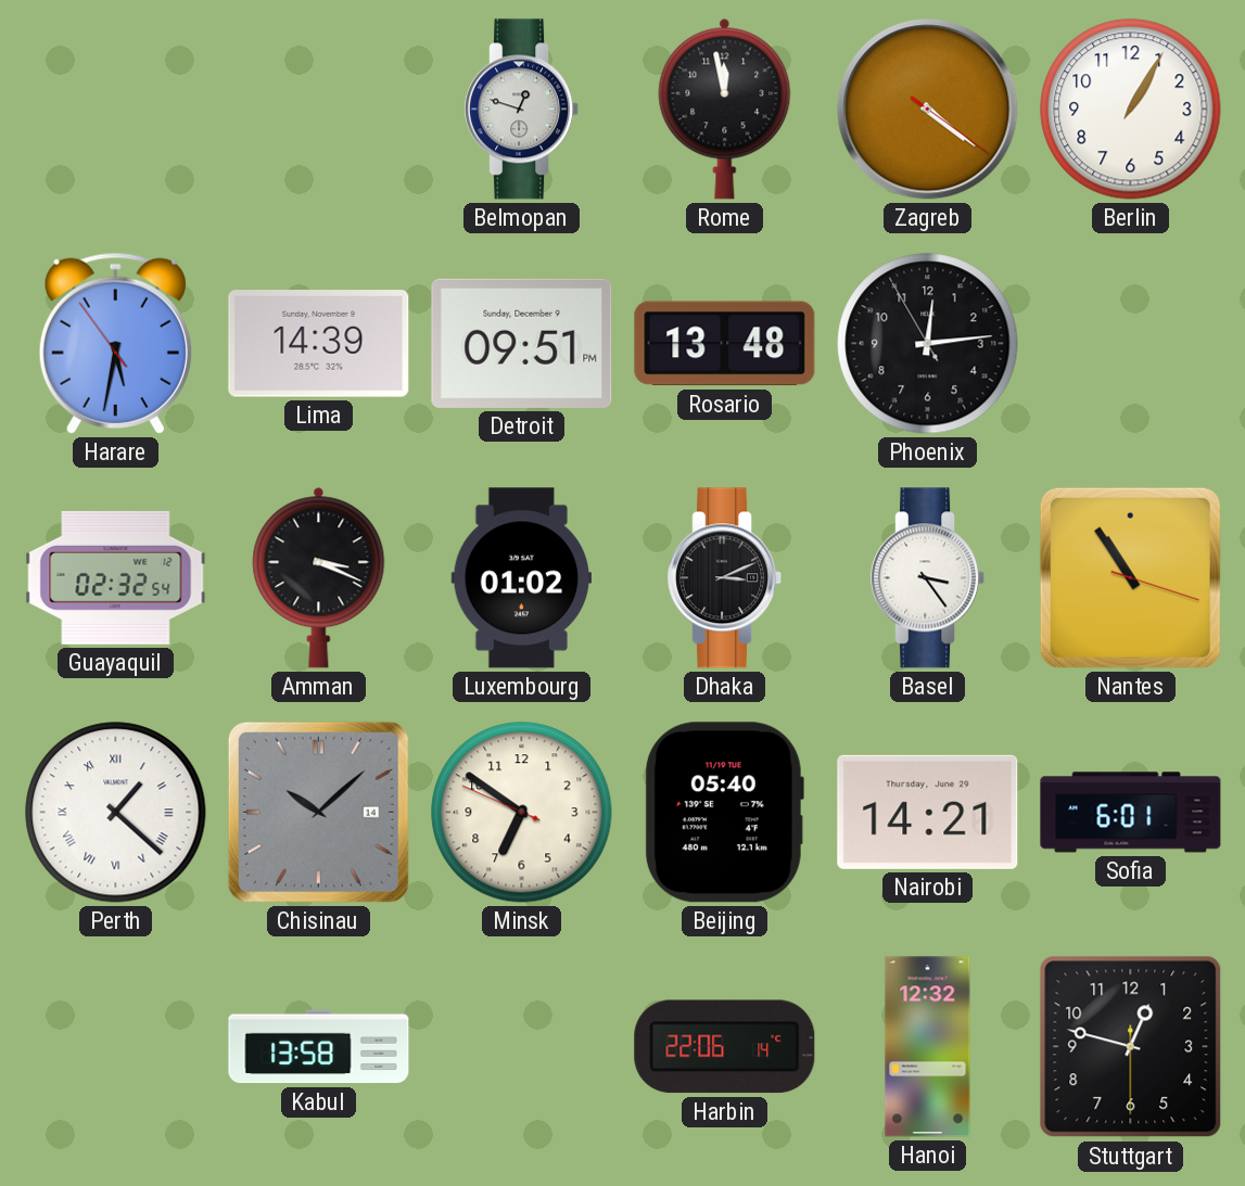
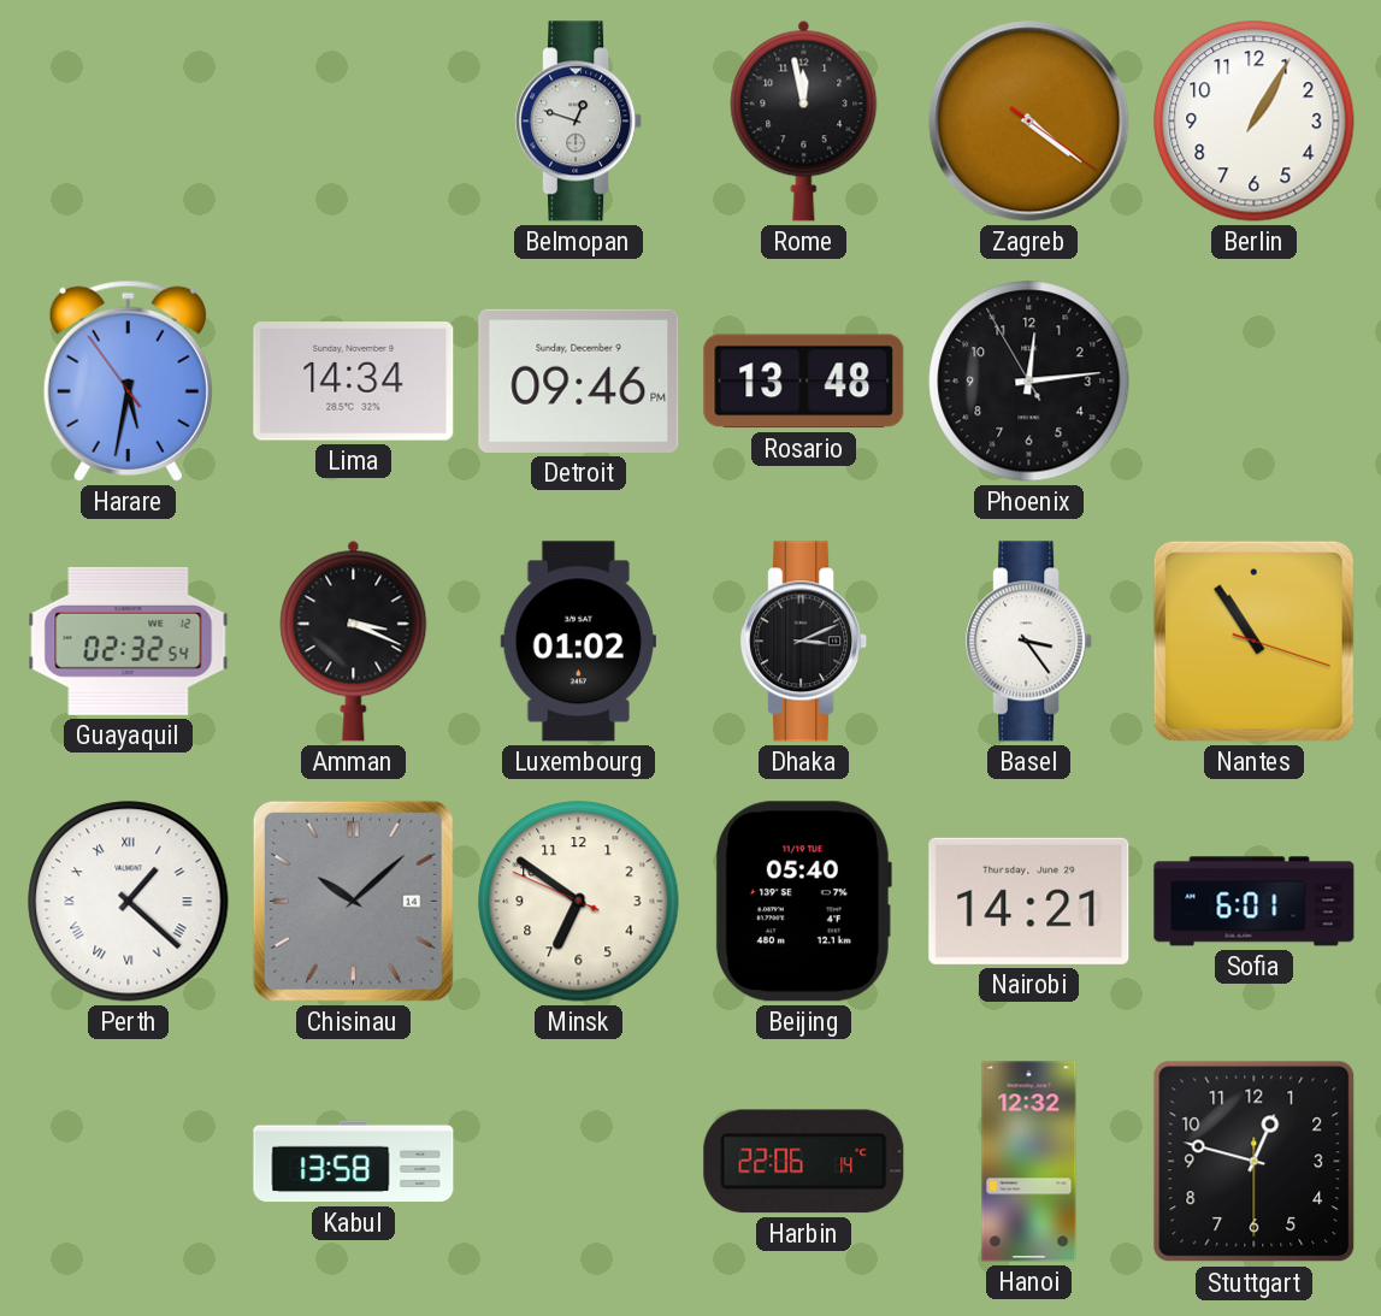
Lima: 14:39 -> 14:34 (354, 382)
Detroit: 09:51 -> 09:46 (579, 380)
